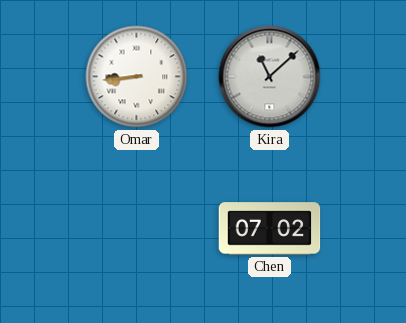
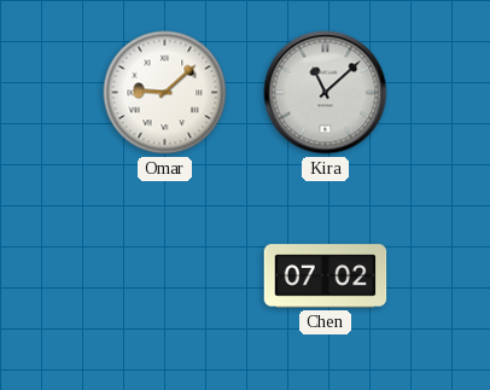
Omar: 8:44 -> 9:08 (165, 93)
